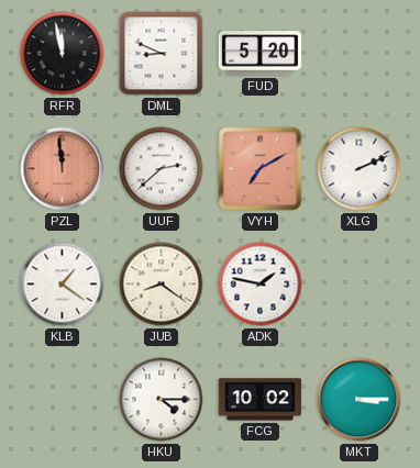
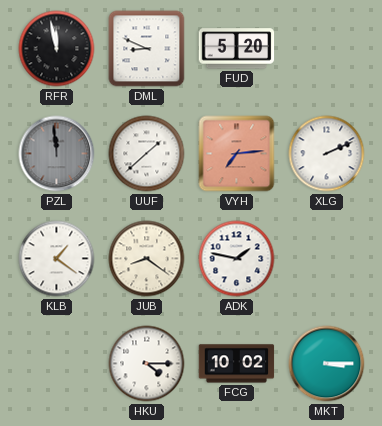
PZL dial: salmon -> grey (57, 154)
UUF: 2:38 -> 1:38 (147, 154)
VYH: 7:10 -> 7:14 (237, 154)
